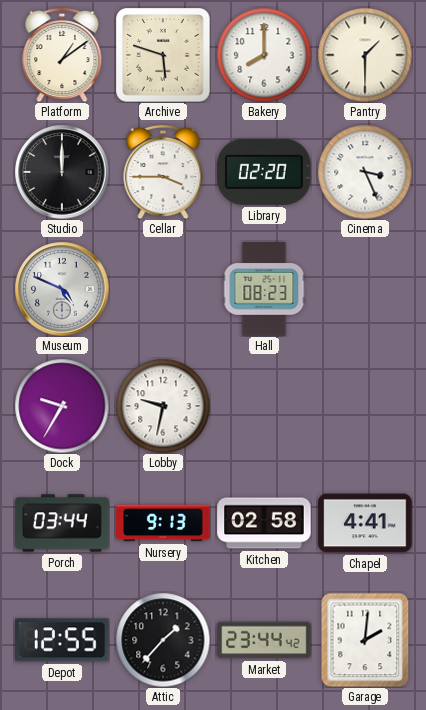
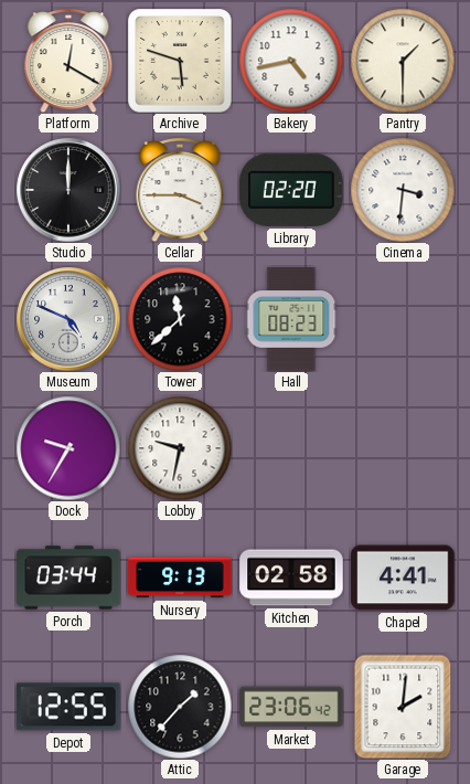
Platform: 1:09 -> 12:20 (68, 61)
Bakery: 8:00 -> 4:43 (291, 61)
Cinema: 3:26 -> 3:31 (403, 190)
Tower: none -> 11:38 (180, 319)
Market: 23:44 -> 23:06 (291, 707)
